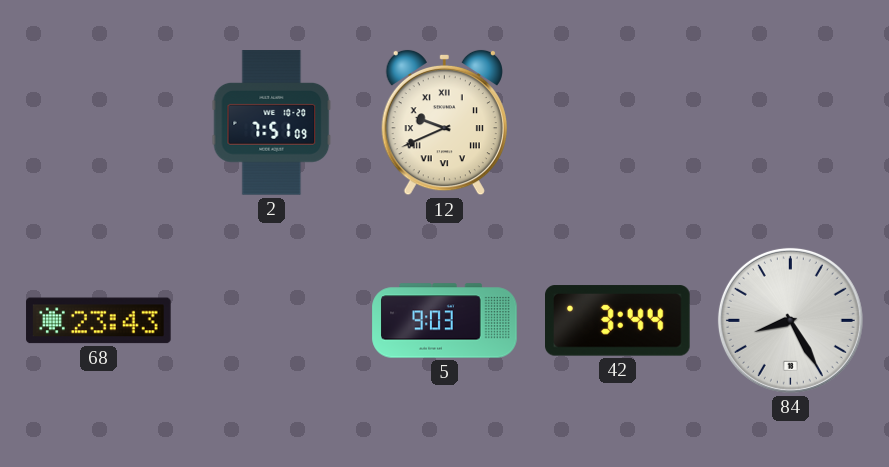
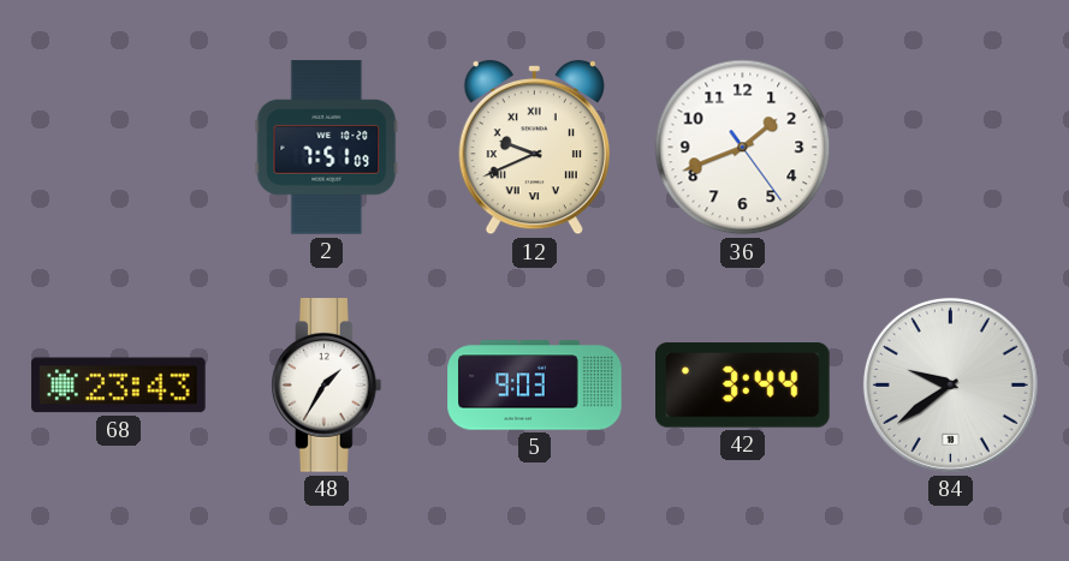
36: none -> 1:41 (743, 148)
48: none -> 1:35 (327, 386)
84: 8:25 -> 9:39 (950, 384)
